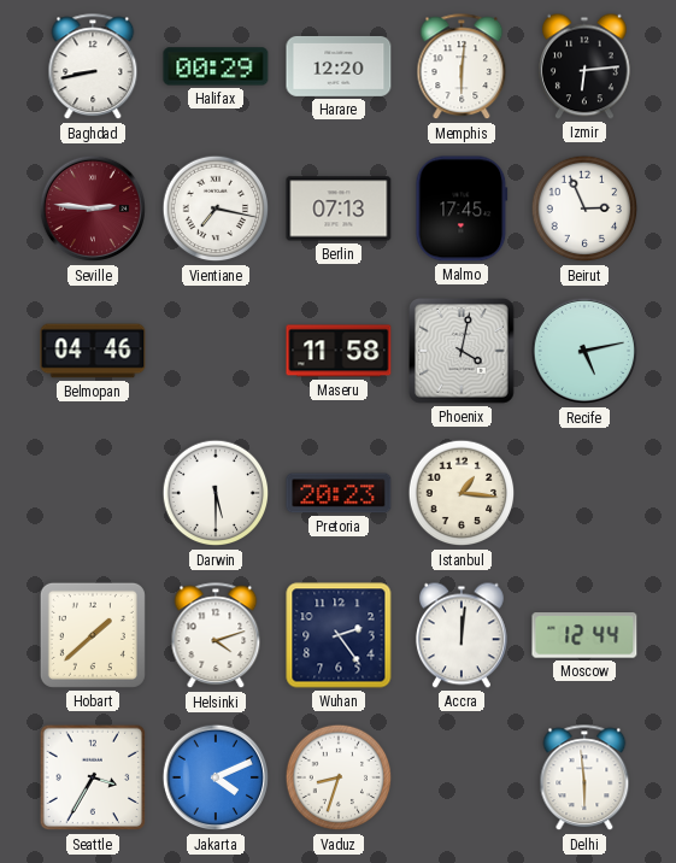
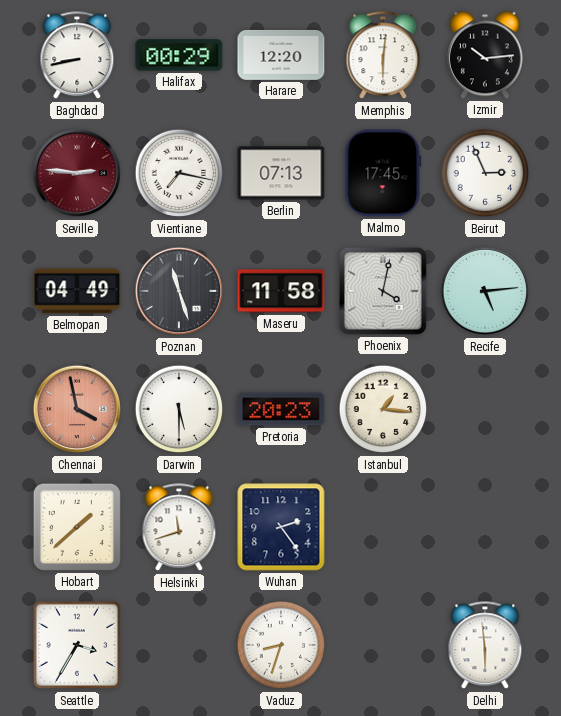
Izmir: 6:14 -> 10:14 (485, 55)
Belmopan: 04:46 -> 04:49 (77, 291)
Poznan: none -> 11:27 (179, 291)
Recife: 5:13 -> 5:14 (485, 291)
Chennai: none -> 3:58 (77, 409)
Helsinki: 4:12 -> 11:42 (179, 528)
Accra: 12:01 -> none (462, 635)
Moscow: 12:44 -> none (584, 635)
Jakarta: 4:11 -> none (216, 777)
